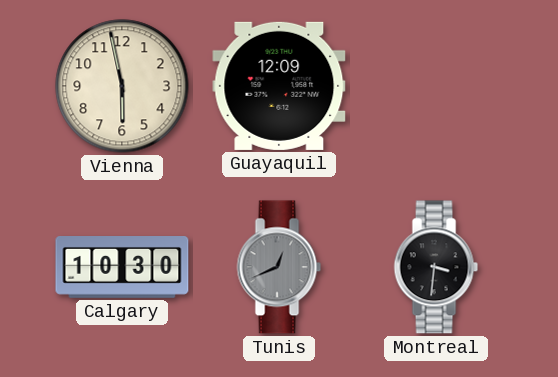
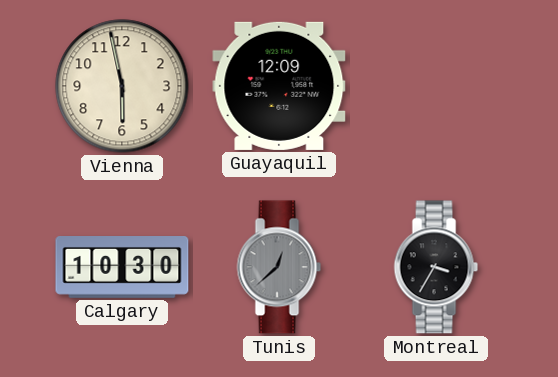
Tunis: 12:41 -> 12:38 (279, 267)
Montreal: 3:31 -> 3:35 (436, 267)
